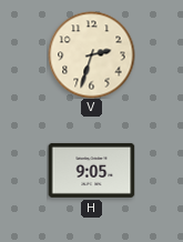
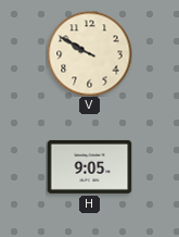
V: 2:33 -> 9:50 (89, 53)
